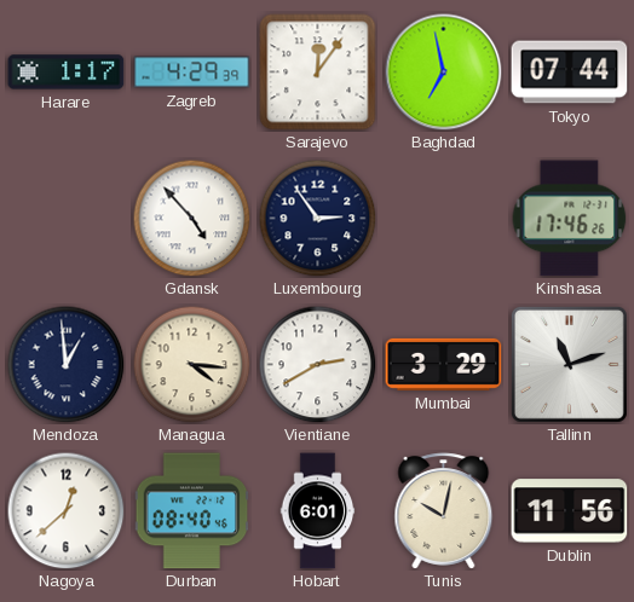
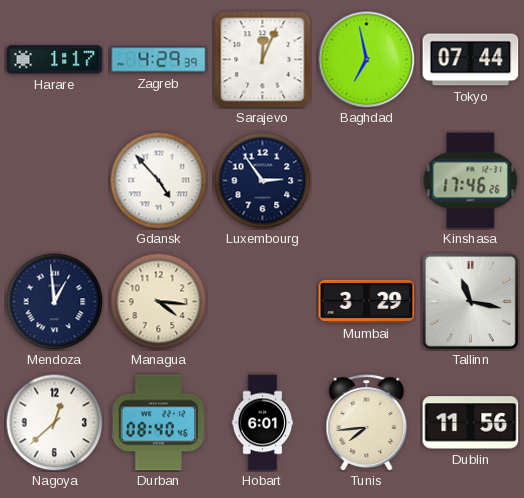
Sarajevo: 12:06 -> 12:04 (263, 60)
Vientiane: 2:40 -> none (317, 364)
Tallinn: 11:12 -> 11:17 (470, 301)
Tunis: 10:02 -> 7:44 (367, 423)
